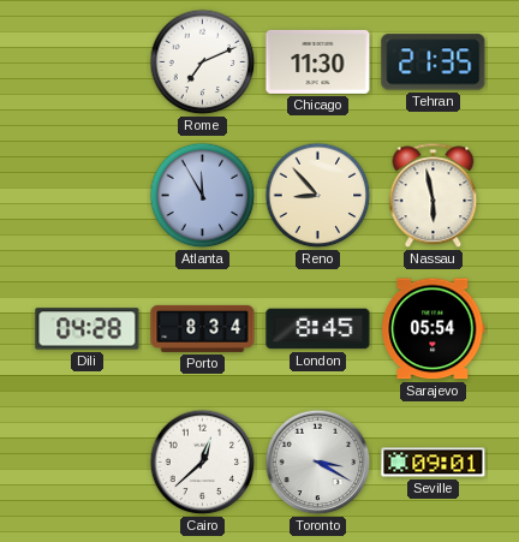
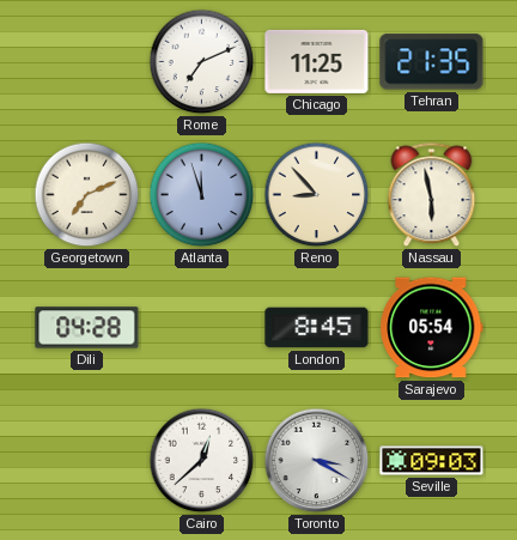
Chicago: 11:30 -> 11:25 (317, 61)
Georgetown: none -> 7:11 (87, 195)
Atlanta: 11:55 -> 11:57 (202, 195)
Porto: 8:34 -> none (203, 328)
Seville: 09:01 -> 09:03 (432, 461)
